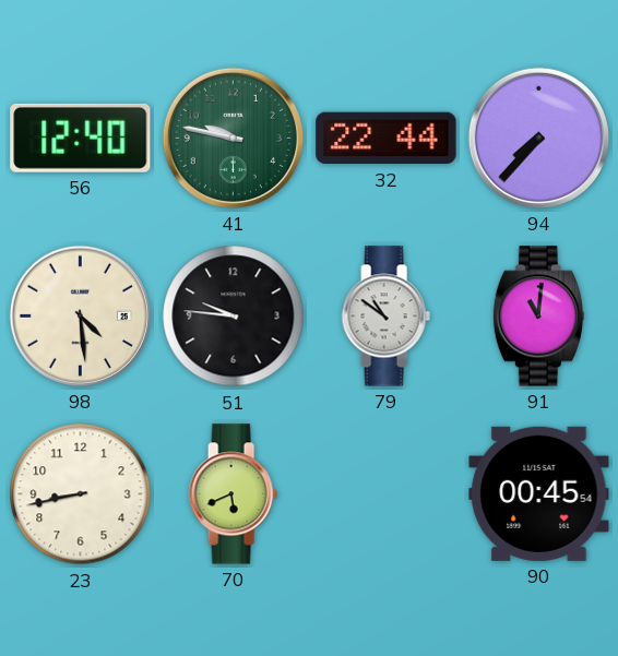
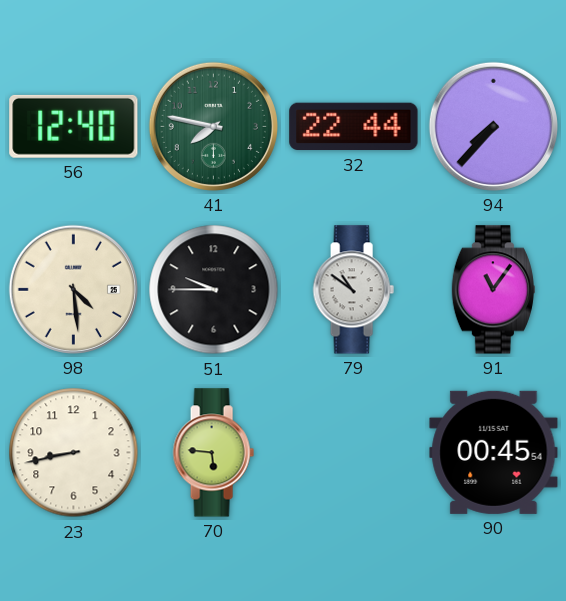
41: 9:47 -> 7:47 (213, 126)
51: 9:46 -> 9:45 (214, 290)
91: 11:01 -> 11:06 (493, 290)
70: 5:41 -> 5:46 (213, 453)
